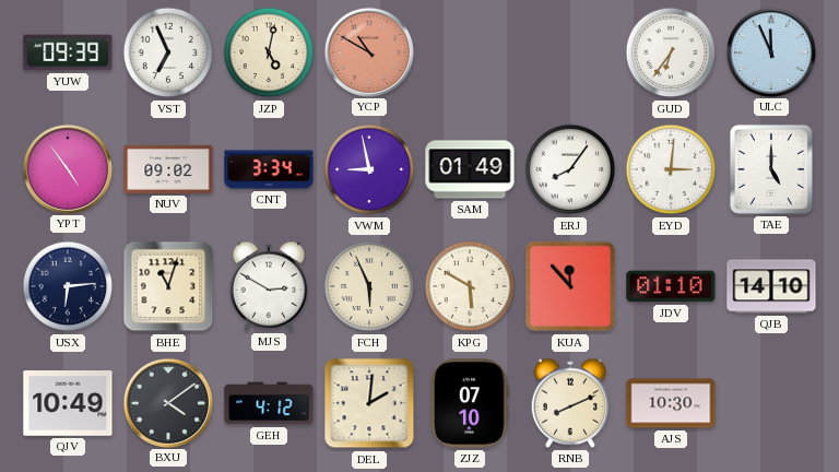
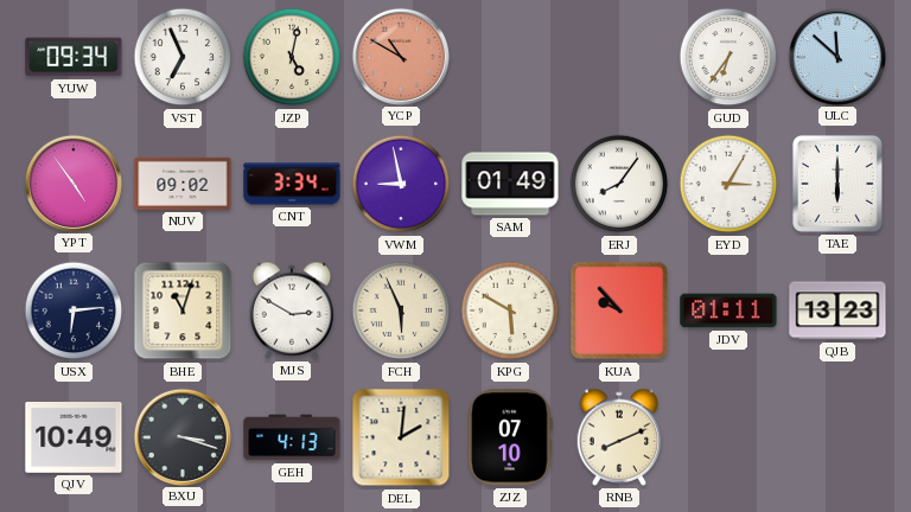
YUW: 09:39 -> 09:34 (74, 57)
ULC: 11:56 -> 11:52 (837, 56)
EYD: 3:01 -> 3:05 (728, 184)
TAE: 5:00 -> 6:00 (837, 184)
KUA: 11:53 -> 9:53 (619, 311)
JDV: 01:10 -> 01:11 (728, 311)
QJB: 14:10 -> 13:23 (837, 311)
BXU: 4:09 -> 3:18 (183, 436)
GEH: 4:12 -> 4:13 (292, 437)
AJS: 10:30 -> none (671, 403)
